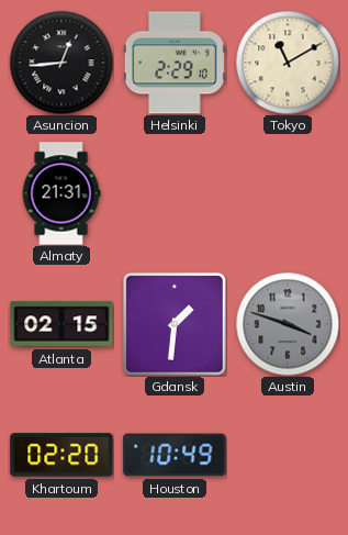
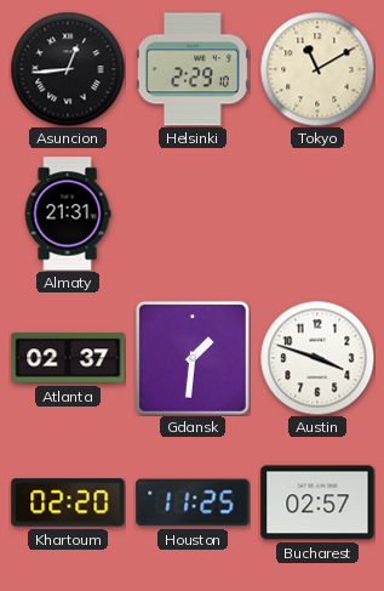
Atlanta: 02:15 -> 02:37 (68, 358)
Austin dial: grey -> white (317, 358)
Houston: 10:49 -> 11:25 (193, 502)
Bucharest: none -> 02:57 (317, 502)
